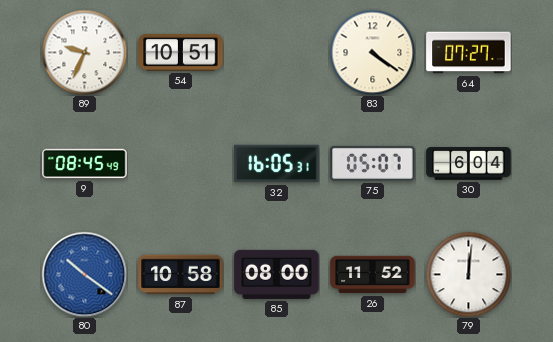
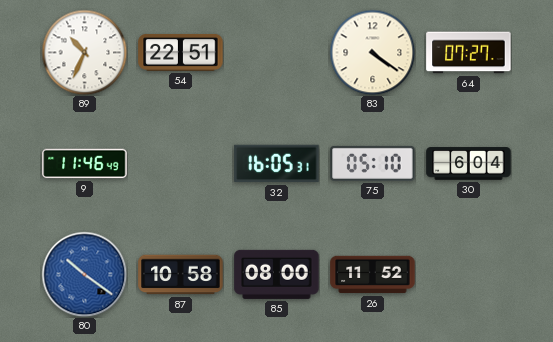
89: 9:34 -> 10:34 (84, 52)
54: 10:51 -> 22:51 (181, 52)
9: 08:45 -> 11:46 (85, 164)
75: 05:07 -> 05:10 (373, 163)
79: 12:01 -> none (468, 274)
